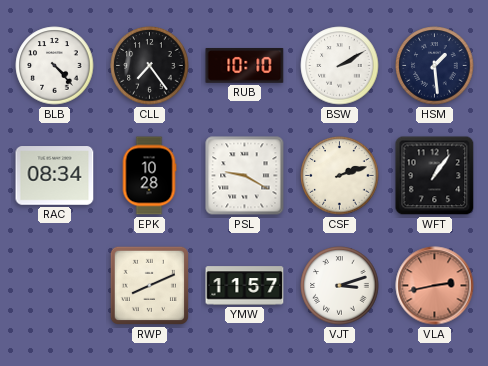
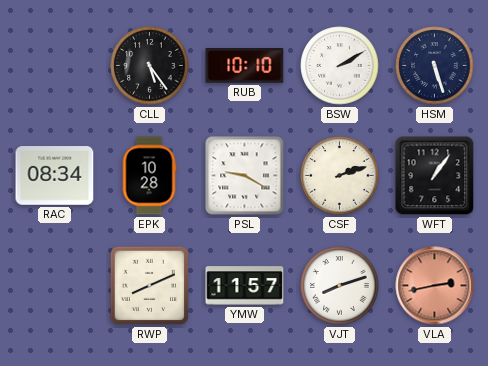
BLB: 4:23 -> none (55, 66)
CLL: 7:24 -> 5:24 (150, 66)
HSM: 1:29 -> 5:27 (435, 66)
VJT: 3:12 -> 8:12 (340, 286)
